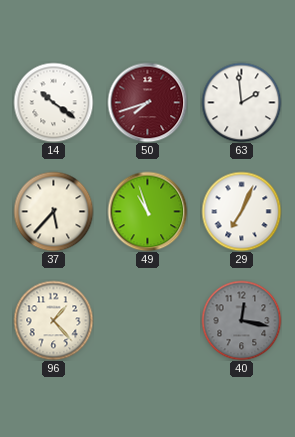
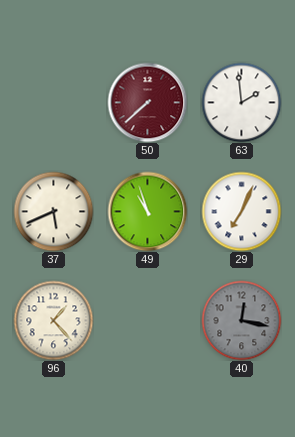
14: 10:21 -> none (53, 102)
50: 7:42 -> 7:38 (147, 102)
37: 5:37 -> 5:41 (53, 211)
